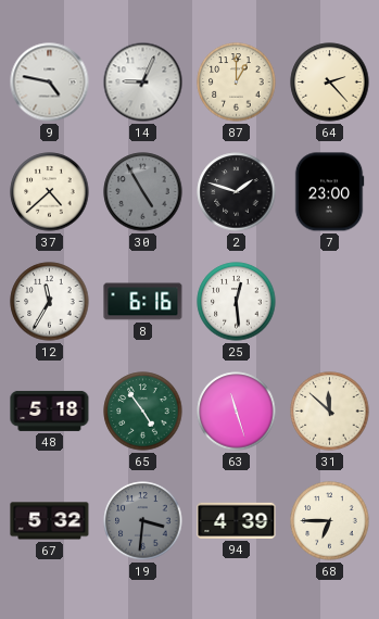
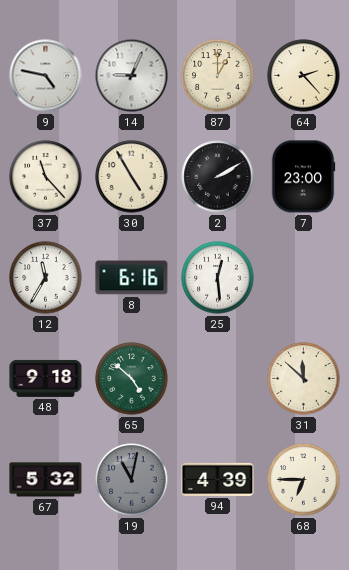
37: 4:38 -> 11:23 (46, 177)
30 dial: grey -> cream (132, 177)
2: 1:48 -> 2:10 (218, 177)
48: 5:18 -> 9:18 (46, 378)
65: 4:54 -> 4:52 (132, 379)
63: 11:27 -> none (237, 412)
19: 3:31 -> 11:02 (132, 480)
